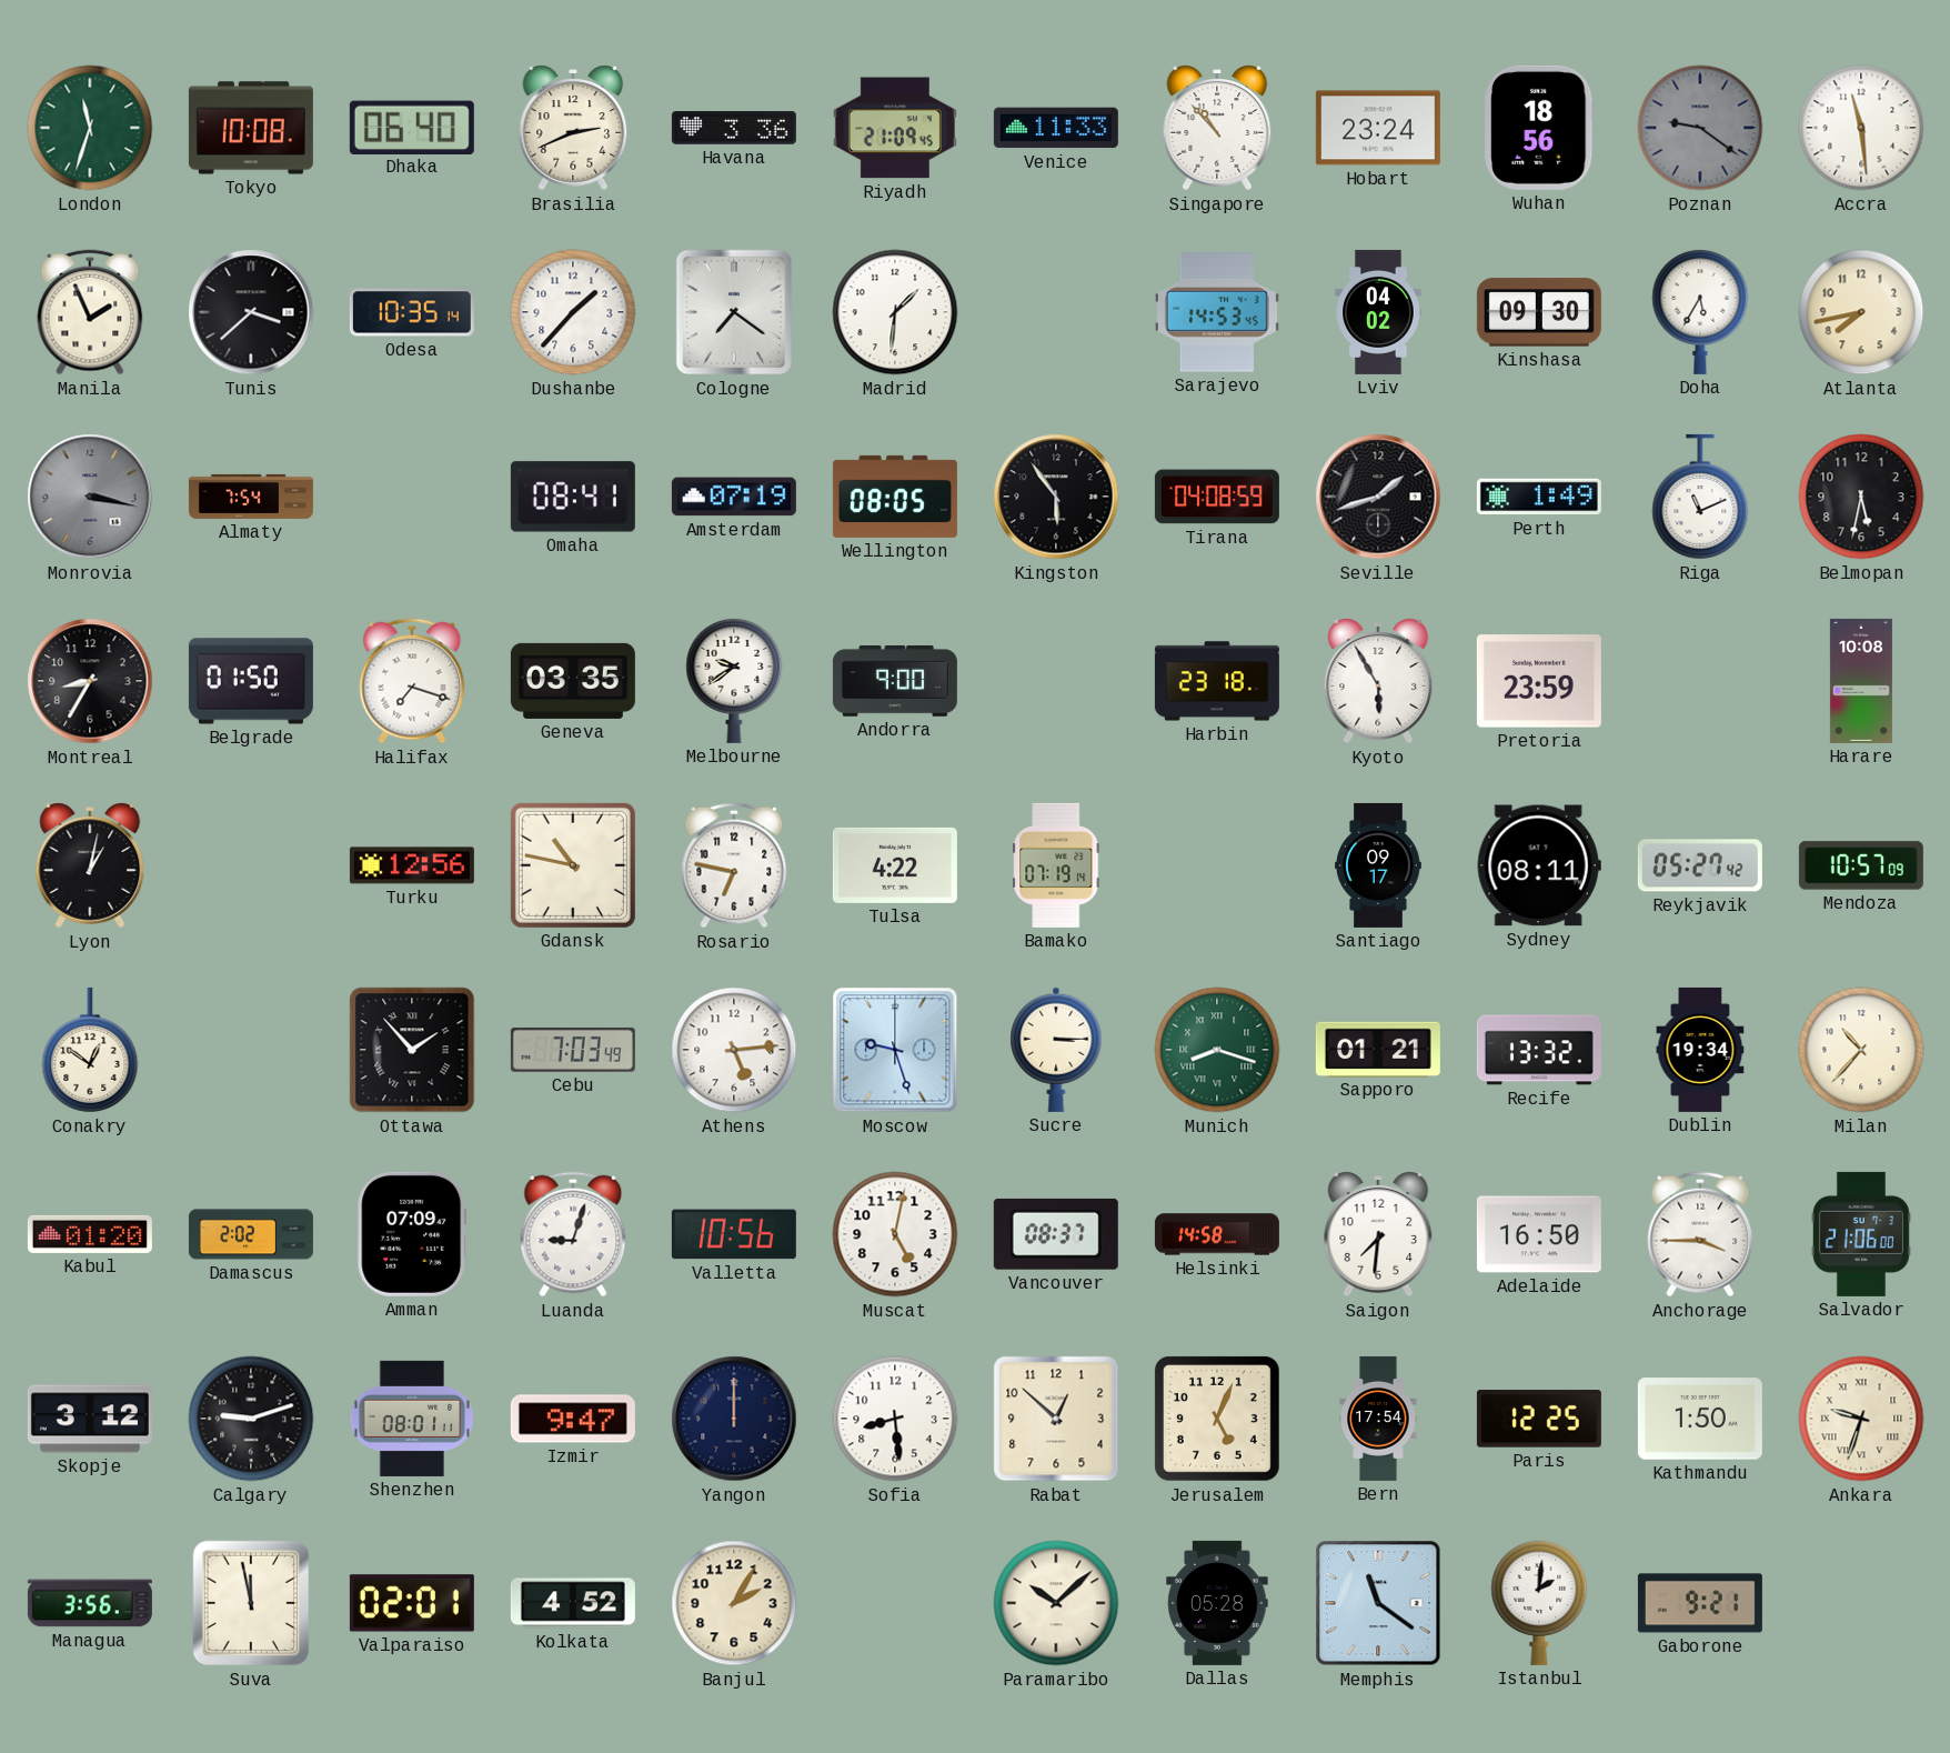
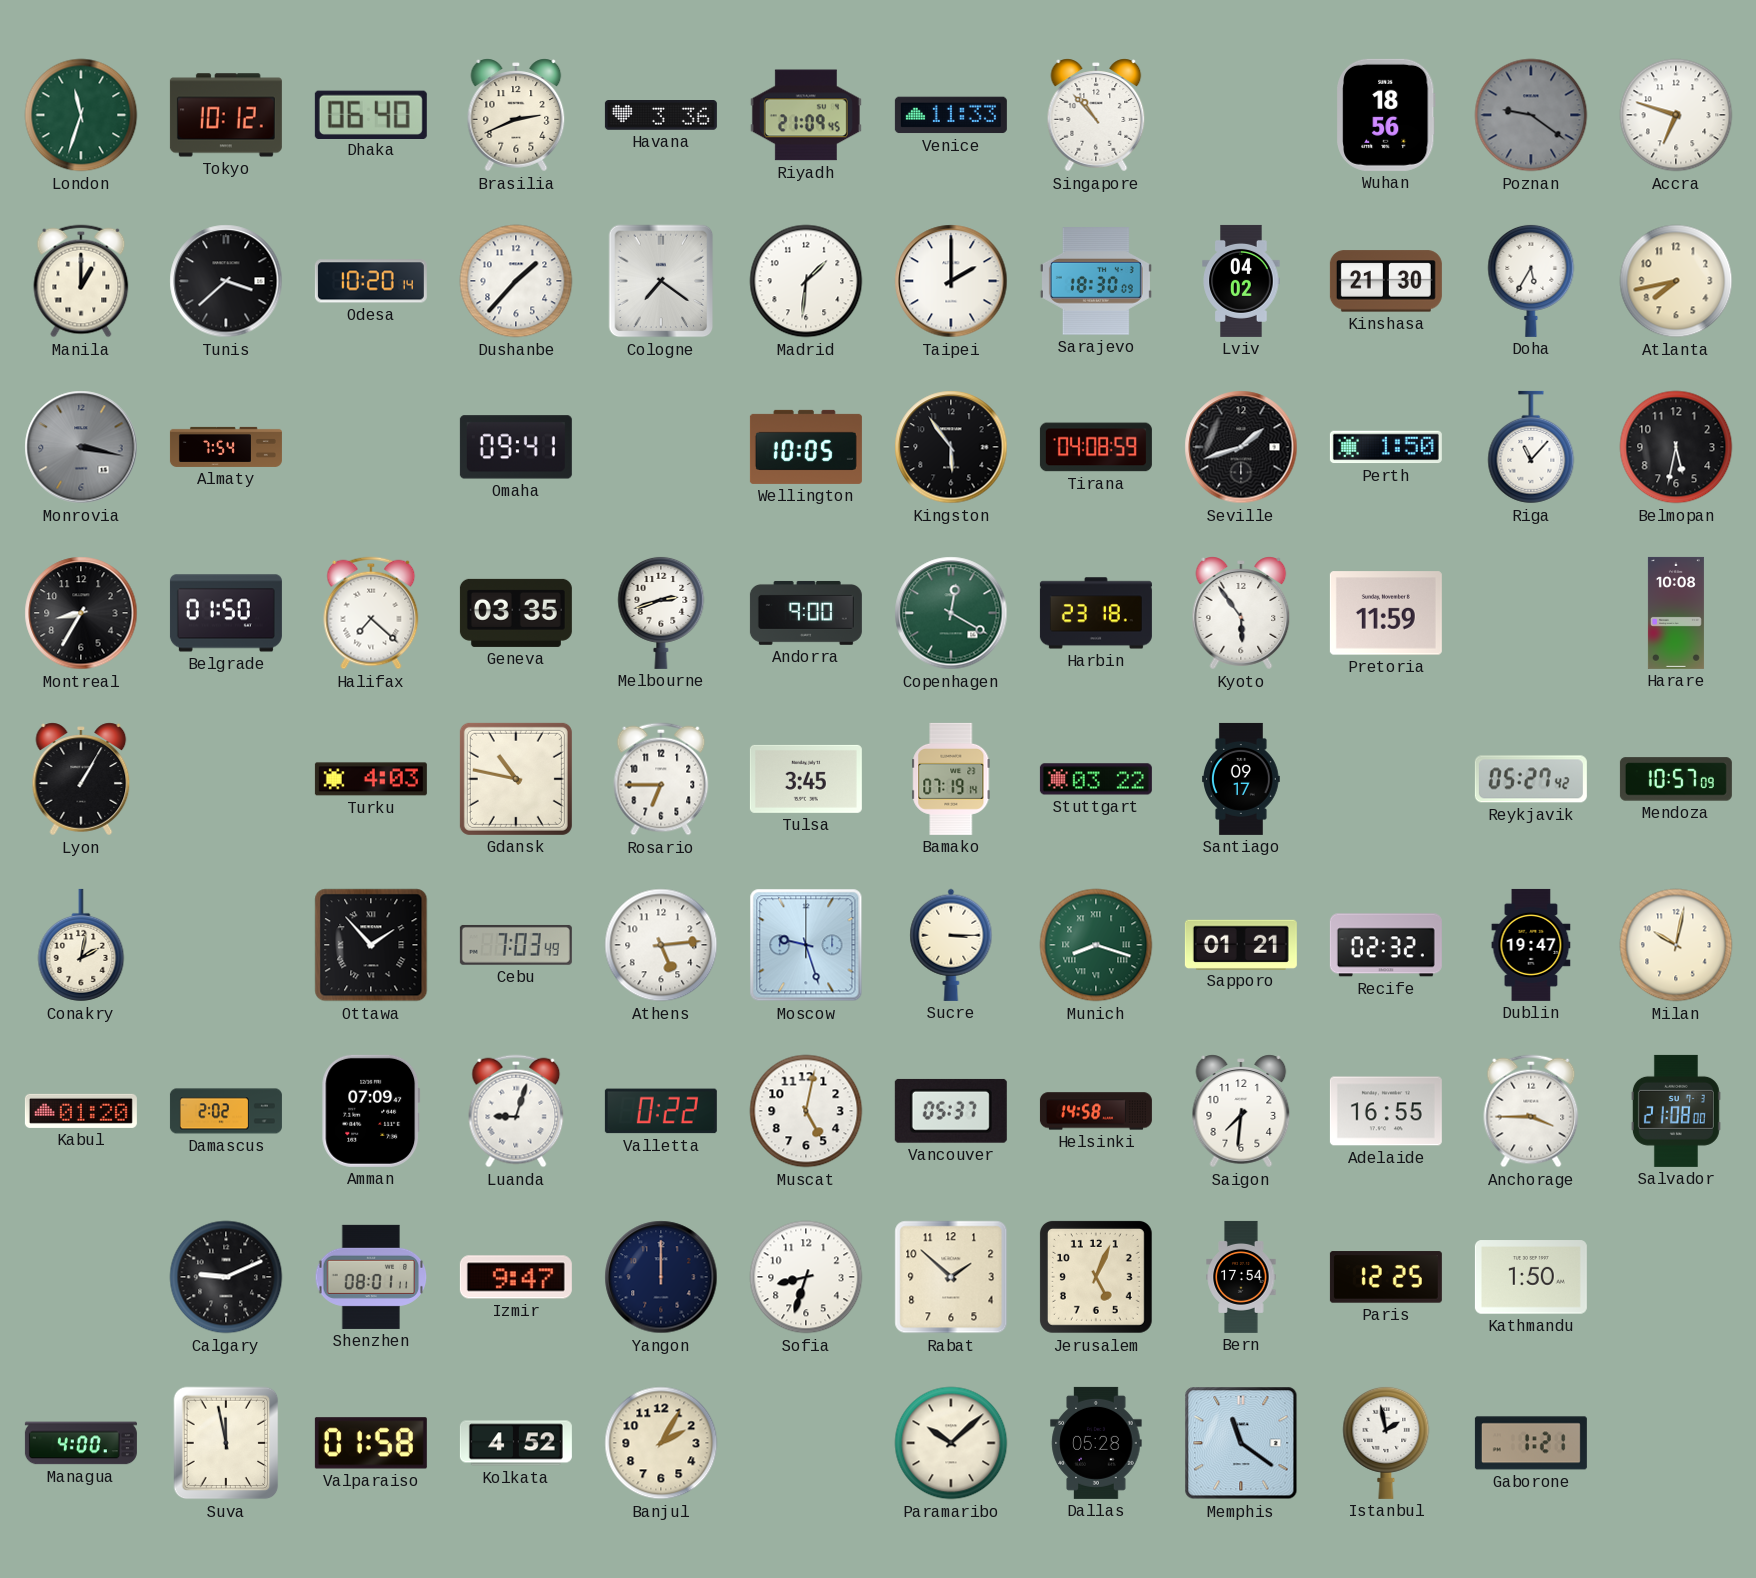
Tokyo: 10:08 -> 10:12 (226, 115)
Hobart: 23:24 -> none (1378, 128)
Accra: 11:29 -> 6:48 (1676, 115)
Manila: 1:56 -> 1:00 (81, 281)
Odesa: 10:35 -> 10:20 (371, 281)
Taipei: none -> 2:00 (951, 281)
Sarajevo: 14:53 -> 18:30 (1096, 281)
Kinshasa: 09:30 -> 21:30 (1386, 281)
Omaha: 08:41 -> 09:41 (516, 447)
Amsterdam: 07:19 -> none (734, 497)
Wellington: 08:05 -> 10:05 (806, 447)
Perth: 1:49 -> 1:50 (1386, 447)
Riga: 11:11 -> 11:07 (1531, 447)
Halifax: 7:18 -> 7:22 (371, 613)
Melbourne: 9:39 -> 2:42 (661, 612)
Copenhagen: none -> 12:20 (951, 613)
Kyoto: 5:55 -> 5:54 (1241, 613)
Pretoria: 23:59 -> 11:59 (1386, 613)
Lyon: 1:02 -> 1:05 (81, 779)
Turku: 12:56 -> 4:03 (371, 779)
Rosario: 6:47 -> 6:45 (661, 779)
Tulsa: 4:22 -> 3:45 (806, 779)
Stuttgart: none -> 03:22 (1096, 779)
Sydney: 08:11 -> none (1539, 865)
Conakry: 12:51 -> 2:02 (81, 945)
Recife: 13:32 -> 02:32 (1386, 945)
Dublin: 19:34 -> 19:47 (1531, 945)
Milan: 10:37 -> 10:02 (1676, 945)
Valletta: 10:56 -> 0:22 (661, 1111)
Vancouver: 08:37 -> 05:37 (951, 1111)
Adelaide: 16:50 -> 16:55 (1386, 1111)
Salvador: 21:06 -> 21:08 (1676, 1111)
Skopje: 3:12 -> none (90, 1419)
Calgary: 9:12 -> 9:11 (226, 1277)
Sofia: 8:29 -> 8:33 (806, 1277)
Rabat: 12:52 -> 1:52 (951, 1277)
Ankara: 9:33 -> none (1861, 1419)
Managua: 3:56 -> 4:00 (81, 1443)
Valparaiso: 02:01 -> 01:58 (371, 1443)
Istanbul: 2:01 -> 1:58 (1386, 1442)
Gaborone: 9:21 -> 1:21 (1531, 1443)
